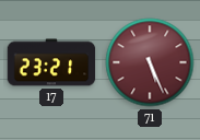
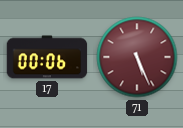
17: 23:21 -> 00:06 (47, 57)
